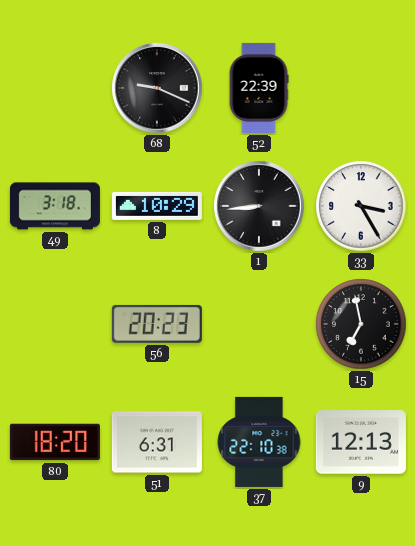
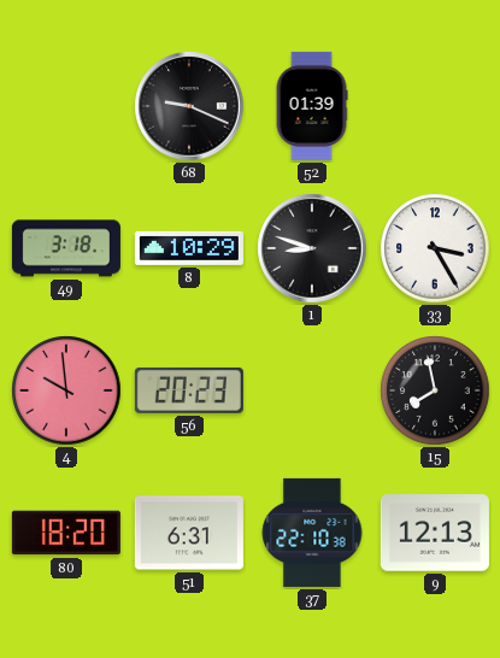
52: 22:39 -> 01:39 (312, 106)
1: 8:44 -> 8:48 (312, 248)
4: none -> 9:59 (66, 390)
15: 6:58 -> 7:58 (435, 390)
